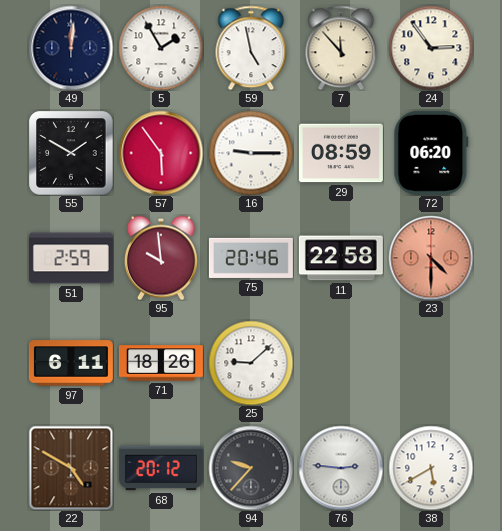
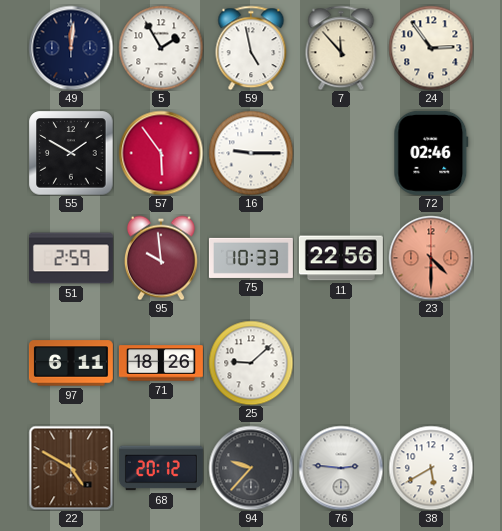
29: 08:59 -> none (341, 153)
72: 06:20 -> 02:46 (431, 153)
75: 20:46 -> 10:33 (251, 258)
11: 22:58 -> 22:56 (341, 258)
